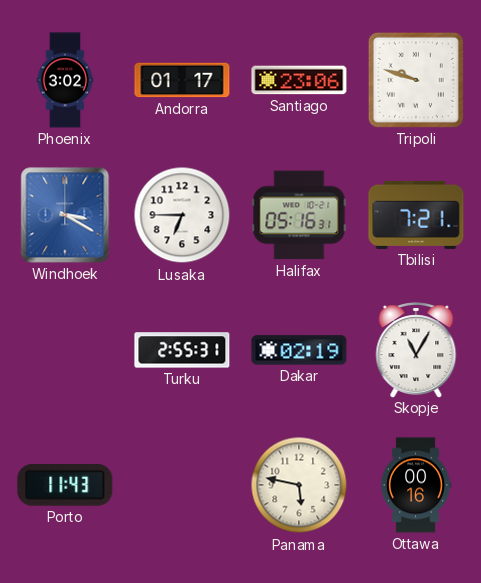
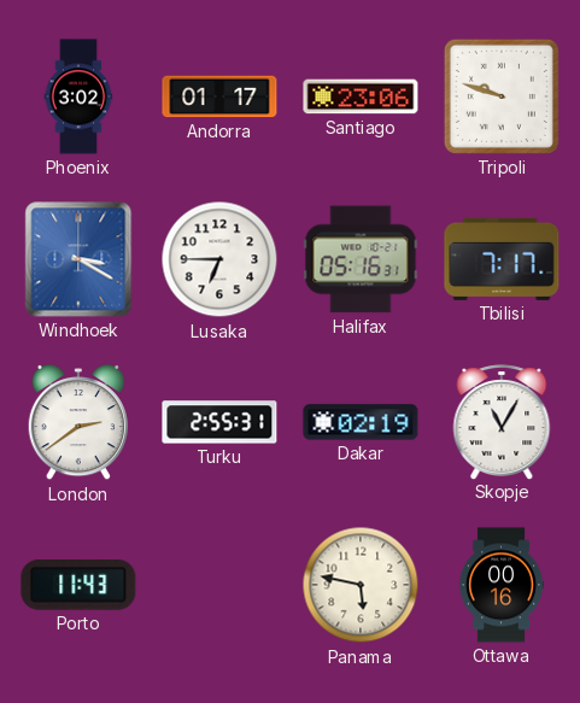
Tbilisi: 7:21 -> 7:17 (502, 259)
London: none -> 2:39 (77, 422)
